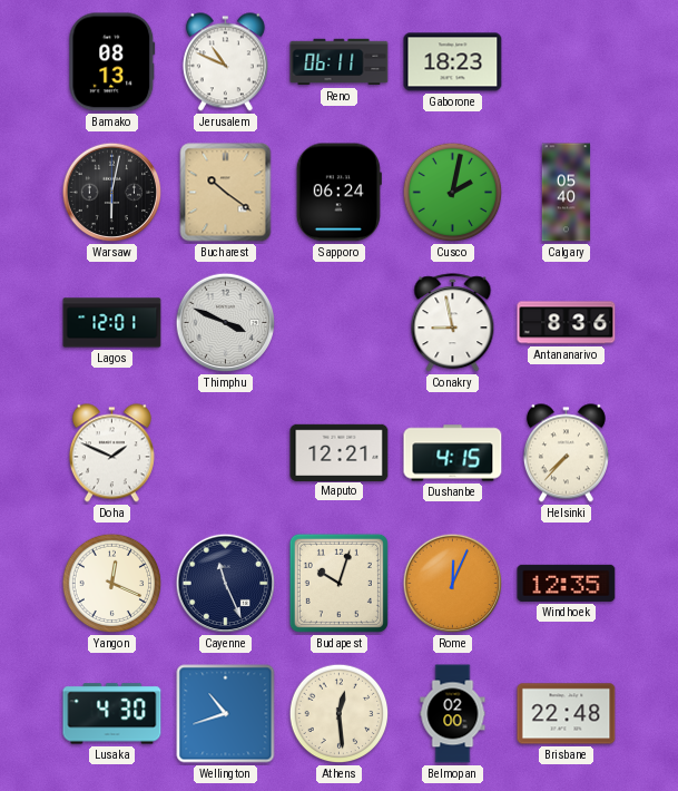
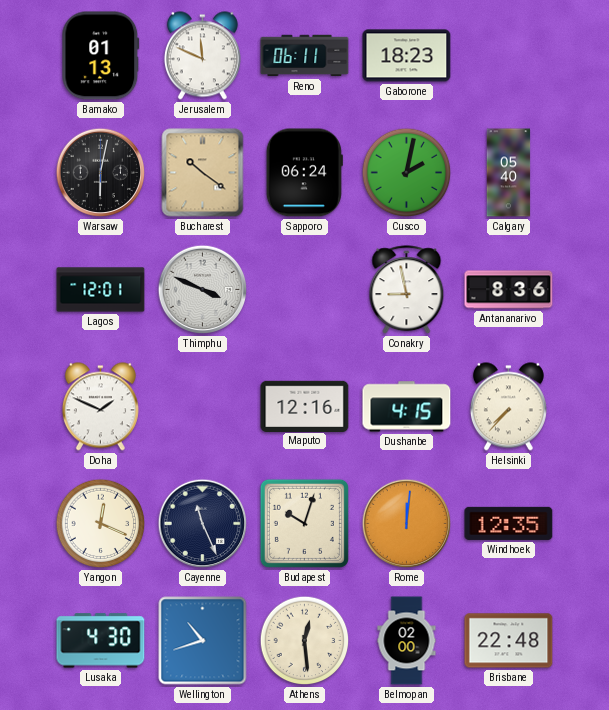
Bamako: 08:13 -> 01:13 (101, 56)
Jerusalem: 10:49 -> 11:49 (202, 56)
Maputo: 12:21 -> 12:16 (305, 406)
Rome: 12:04 -> 12:01 (407, 524)
